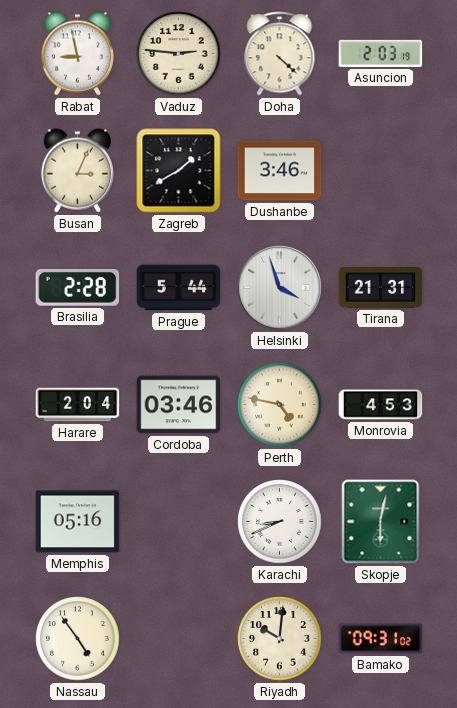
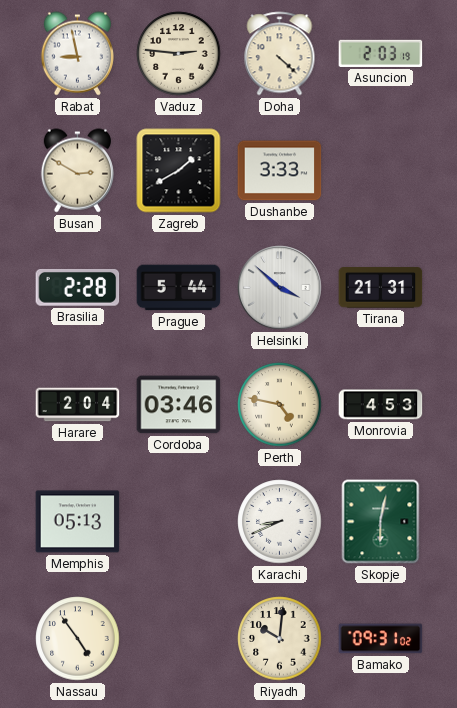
Busan: 3:04 -> 2:50 (77, 171)
Dushanbe: 3:46 -> 3:33 (280, 171)
Helsinki: 3:57 -> 3:52 (280, 288)
Memphis: 05:16 -> 05:13 (78, 522)
